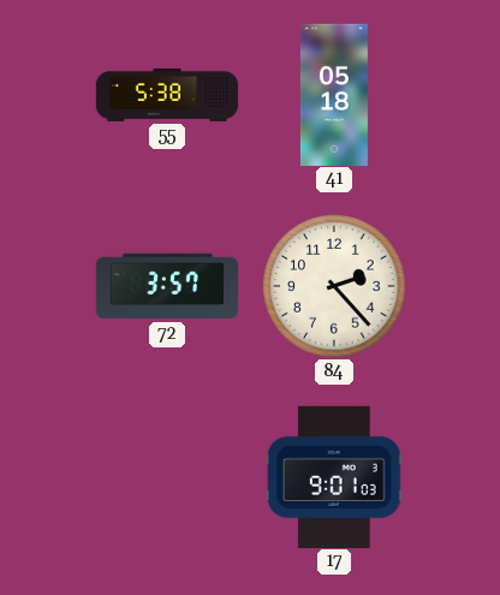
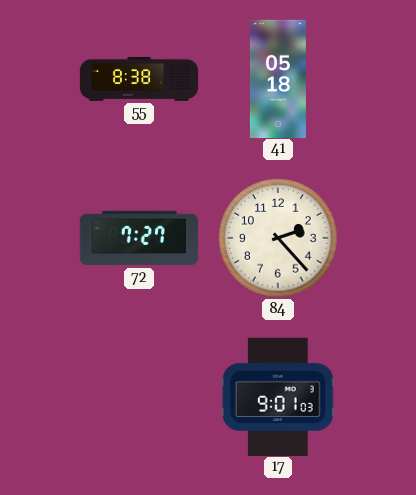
55: 5:38 -> 8:38 (139, 79)
72: 3:57 -> 7:27 (138, 238)
